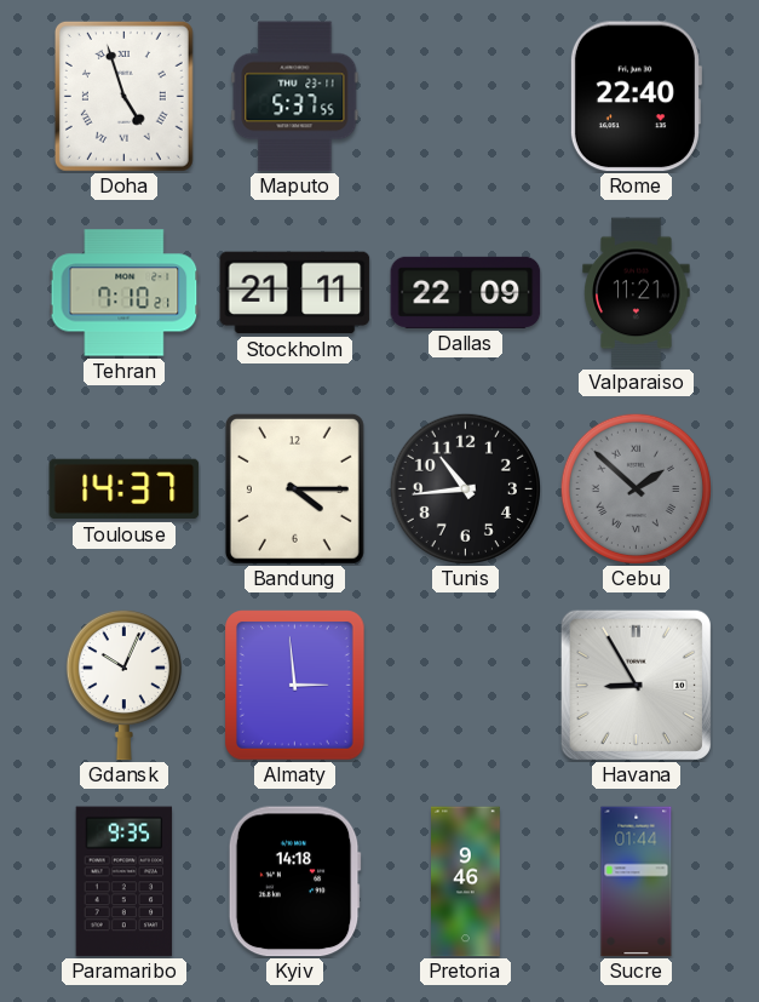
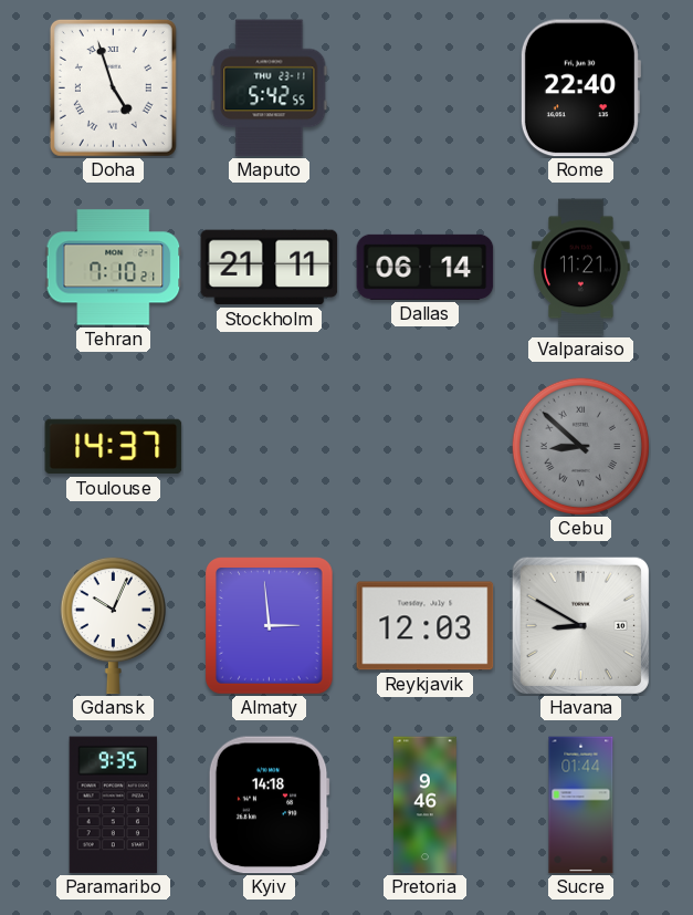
Maputo: 5:37 -> 5:42 (270, 89)
Dallas: 22:09 -> 06:14 (426, 267)
Bandung: 4:15 -> none (294, 488)
Tunis: 10:44 -> none (465, 488)
Cebu: 1:52 -> 8:52 (580, 446)
Reykjavik: none -> 12:03 (426, 626)
Havana: 8:55 -> 8:50 (580, 625)
